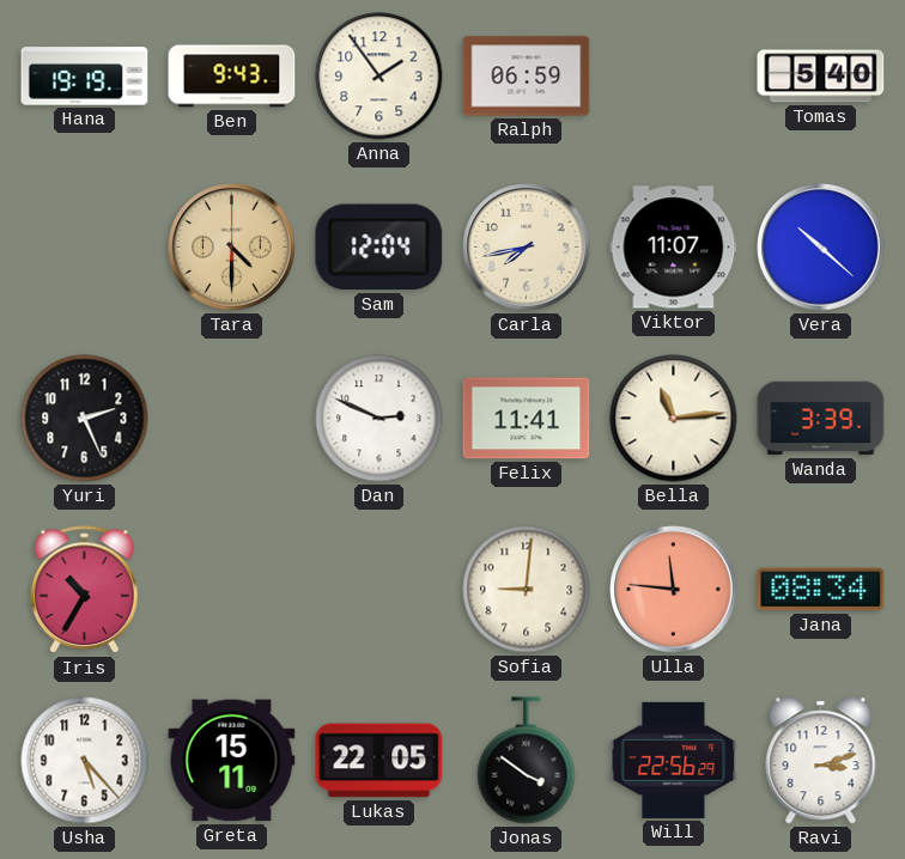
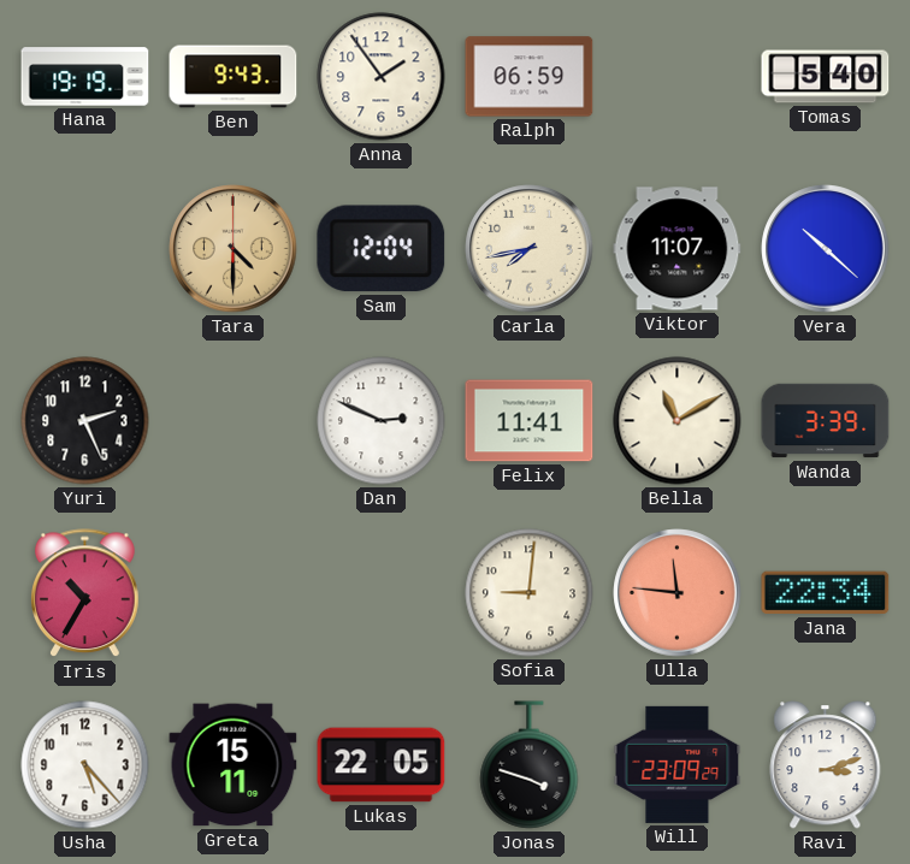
Bella: 11:14 -> 11:10 (678, 421)
Jana: 08:34 -> 22:34 (826, 593)
Jonas: 3:51 -> 3:48 (530, 765)
Will: 22:56 -> 23:09 (678, 764)
